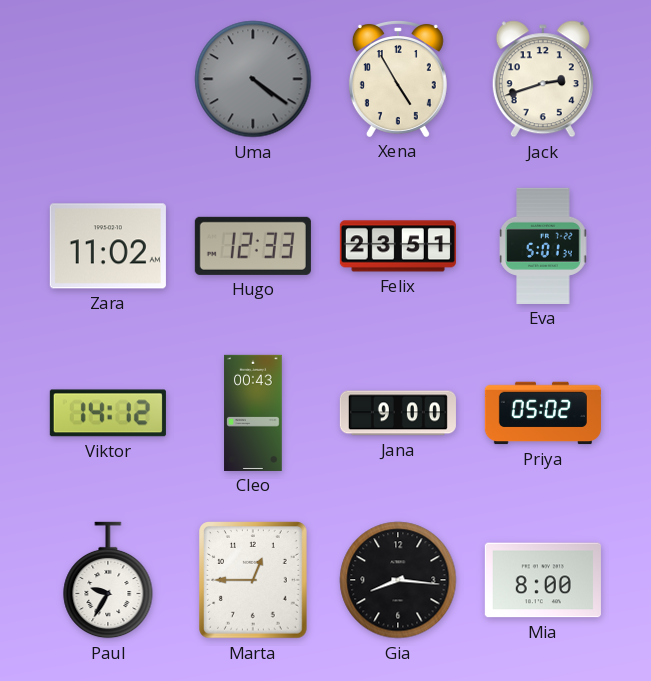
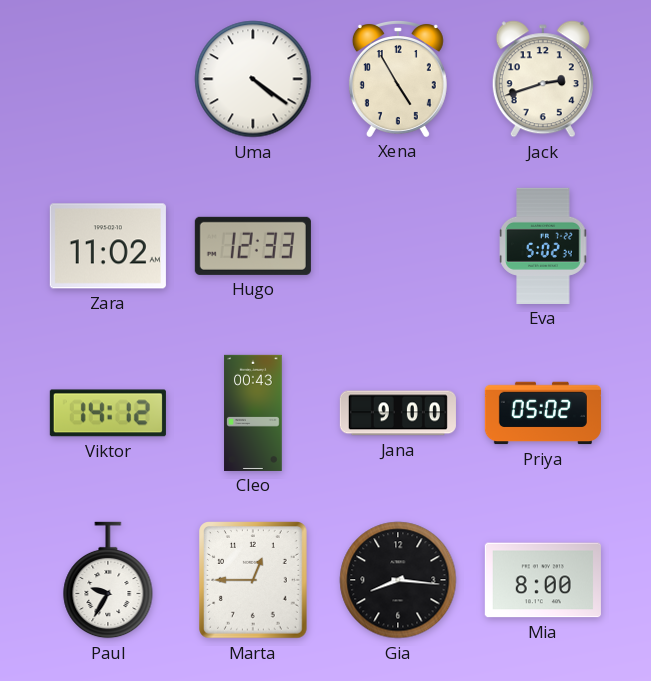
Uma dial: grey -> white (253, 79)
Felix: 23:51 -> none (398, 246)
Eva: 5:01 -> 5:02 (543, 246)
